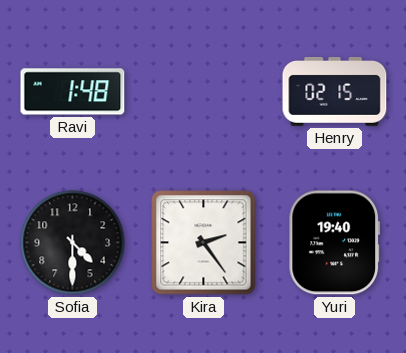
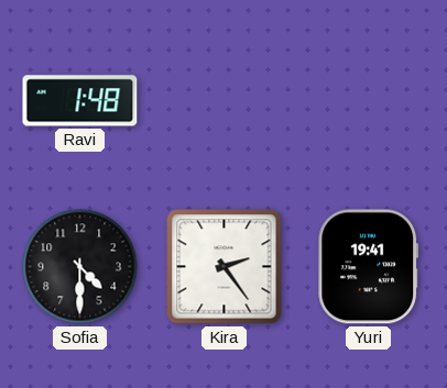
Henry: 02:15 -> none (335, 91)
Yuri: 19:40 -> 19:41 (369, 267)
